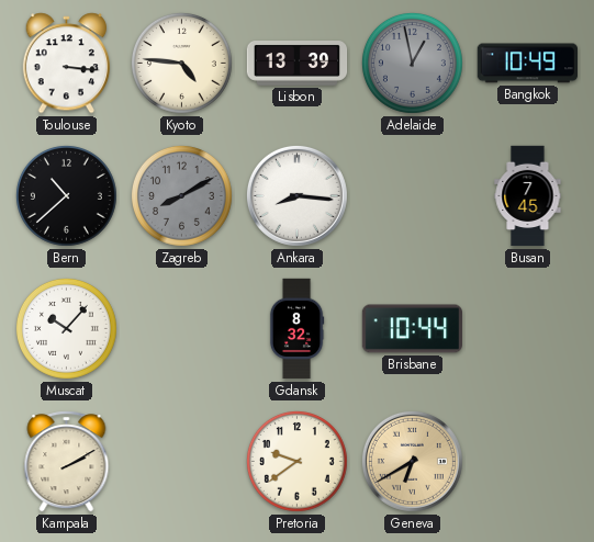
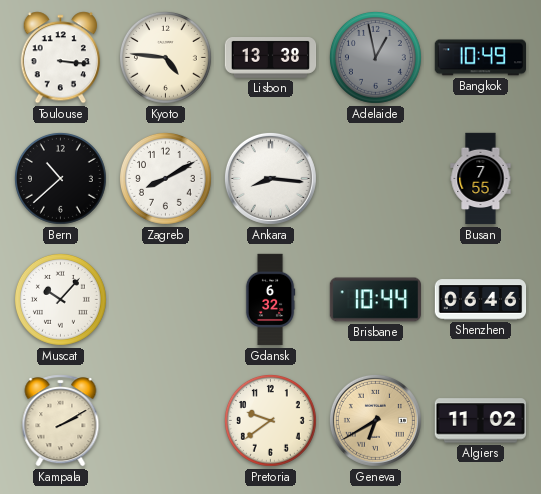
Lisbon: 13:39 -> 13:38 (271, 58)
Zagreb dial: grey -> white (165, 178)
Busan: 7:45 -> 7:55 (481, 179)
Gdansk: 8:32 -> 6:32 (270, 300)
Shenzhen: none -> 06:46 (481, 300)
Algiers: none -> 11:02 (480, 421)
